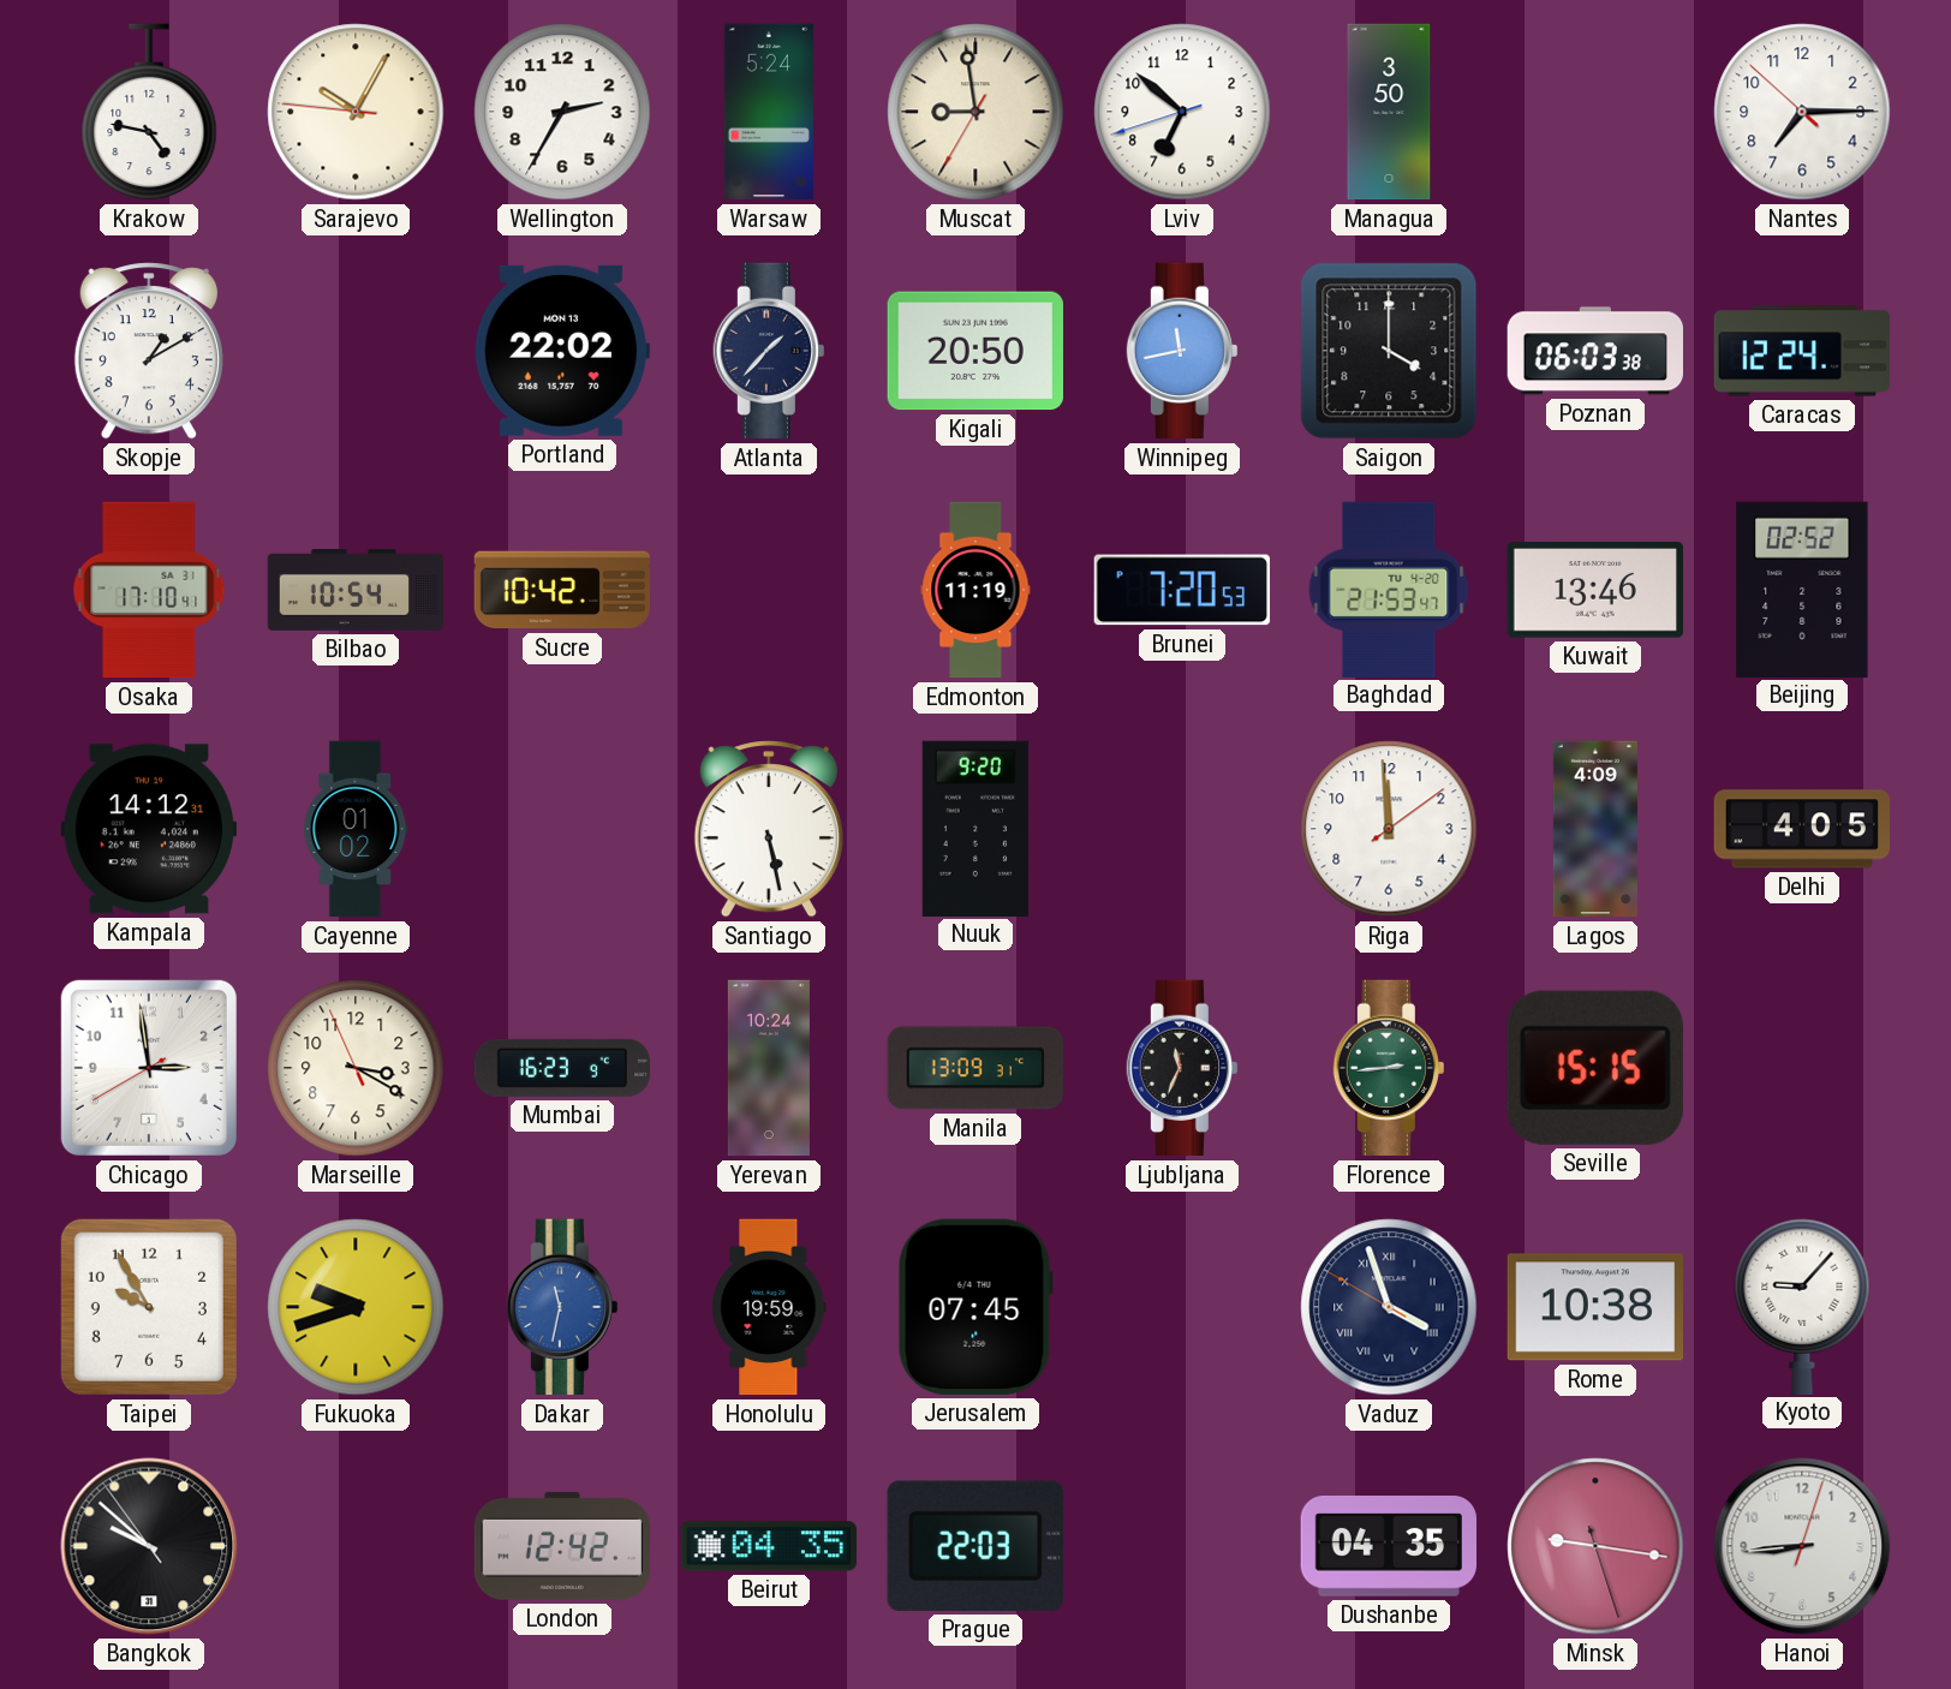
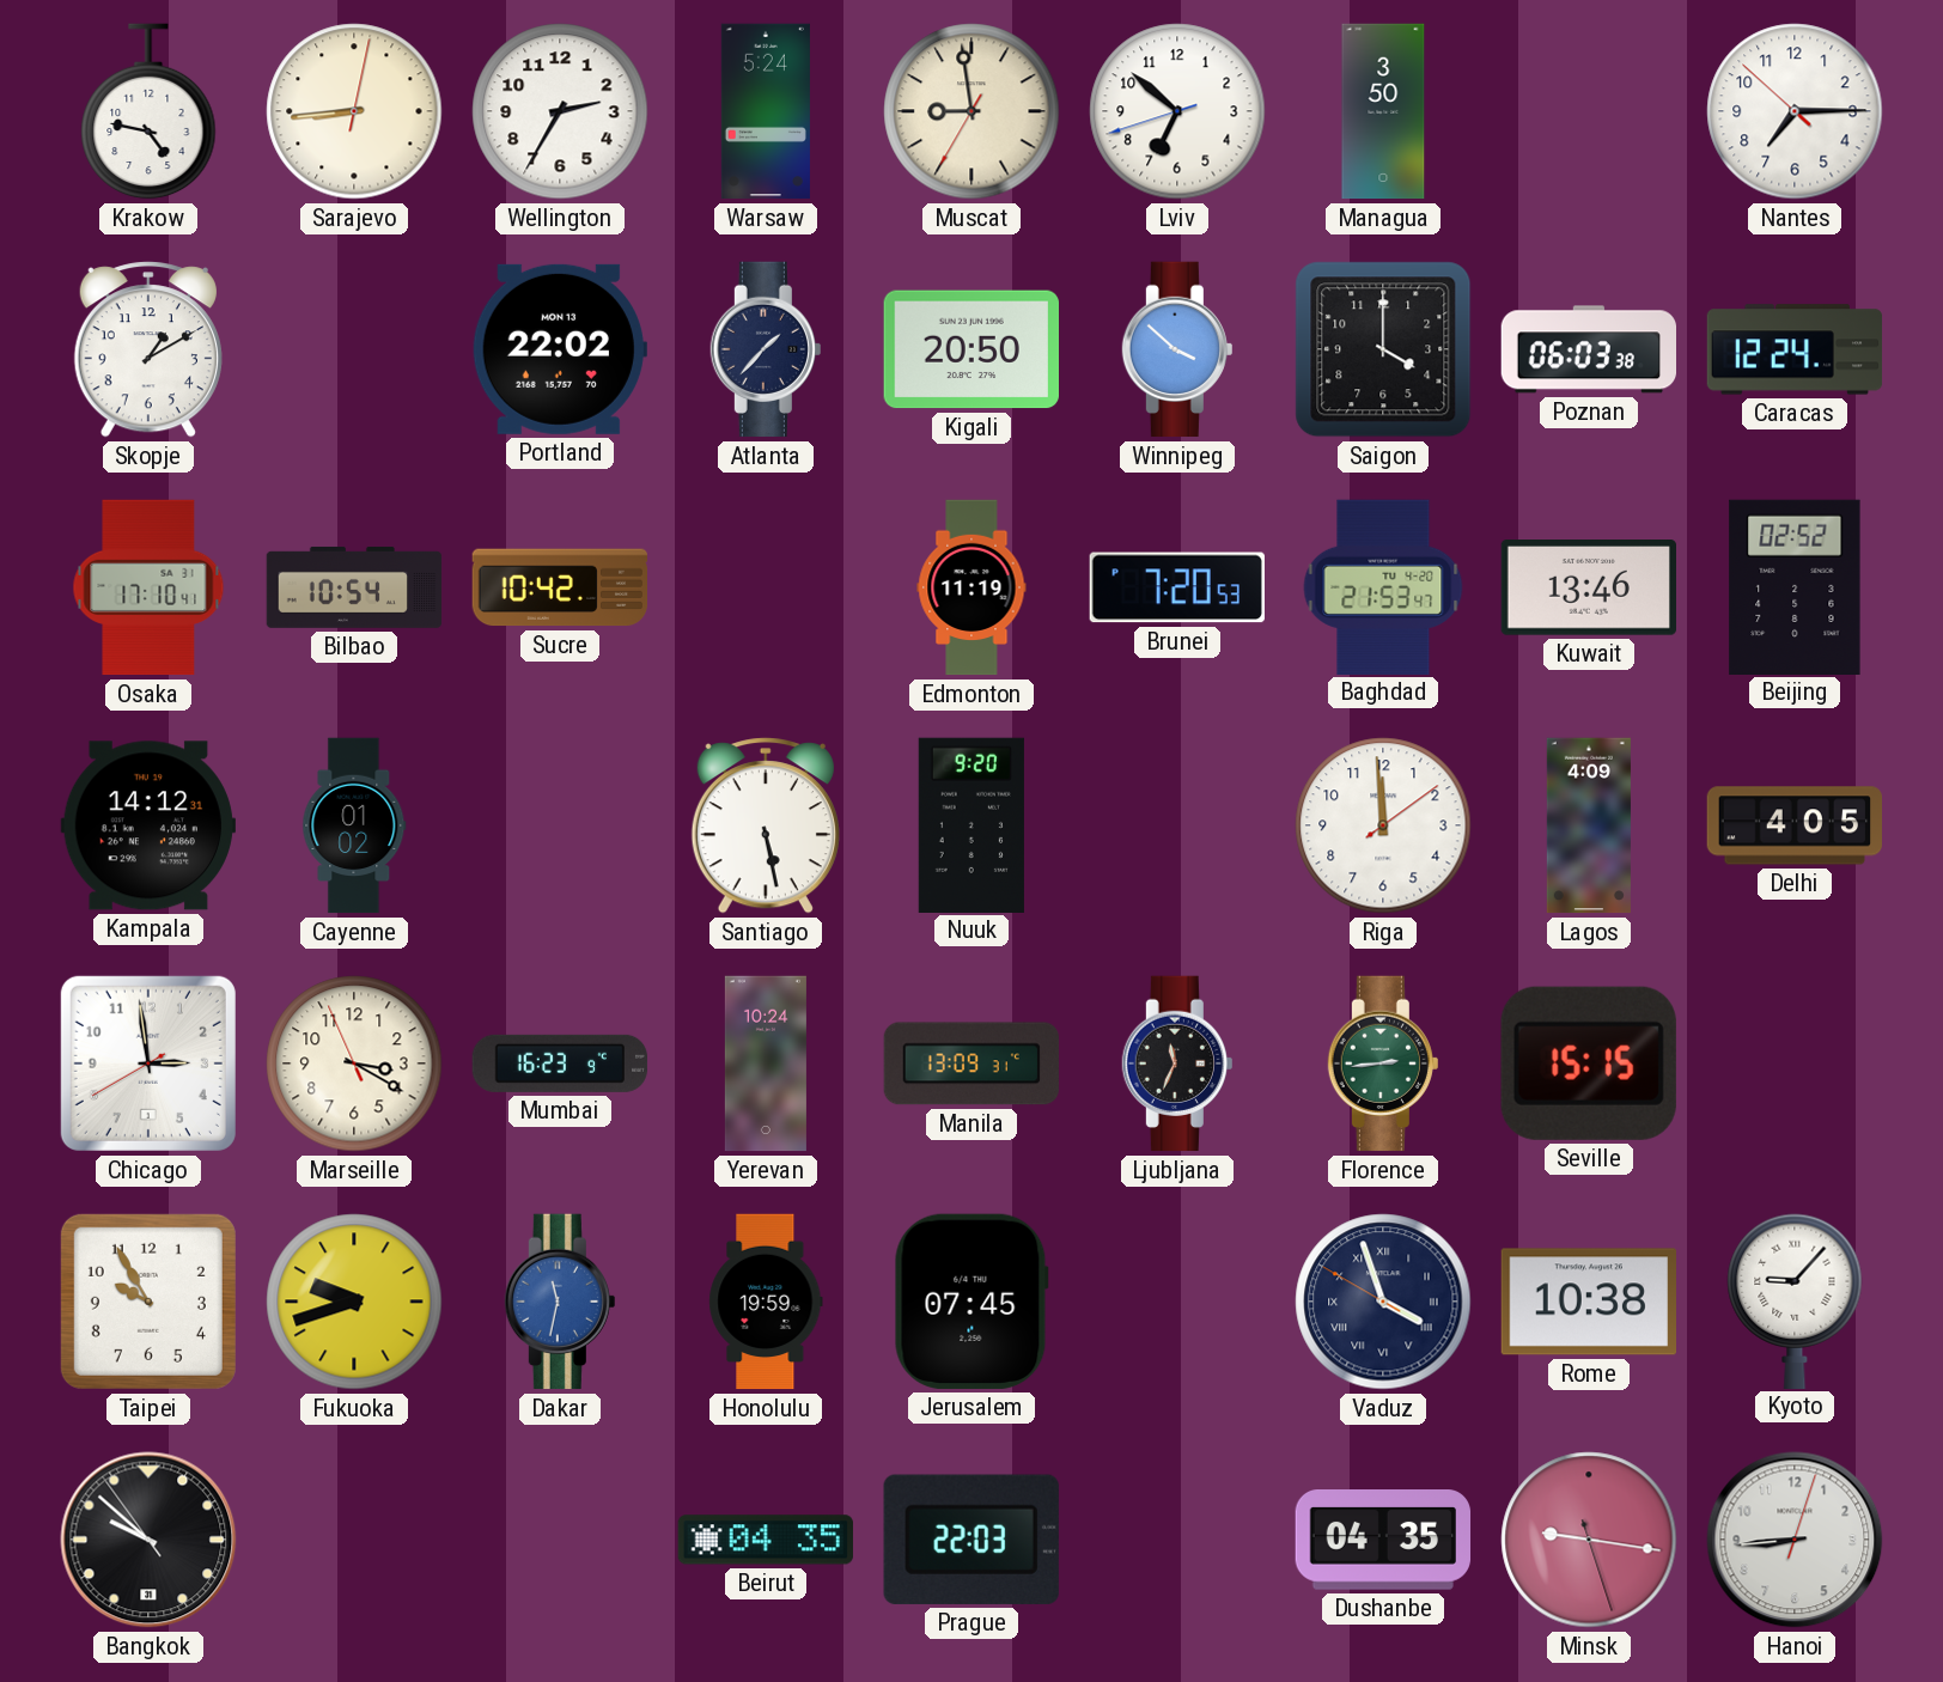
Sarajevo: 10:04 -> 8:44 (354, 111)
Winnipeg: 11:43 -> 3:52 (1177, 349)
London: 12:42 -> none (561, 1546)
